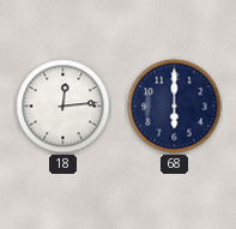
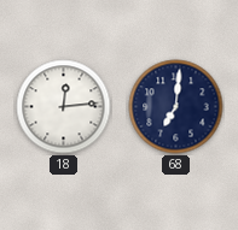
68: 6:00 -> 7:01 (176, 107)
